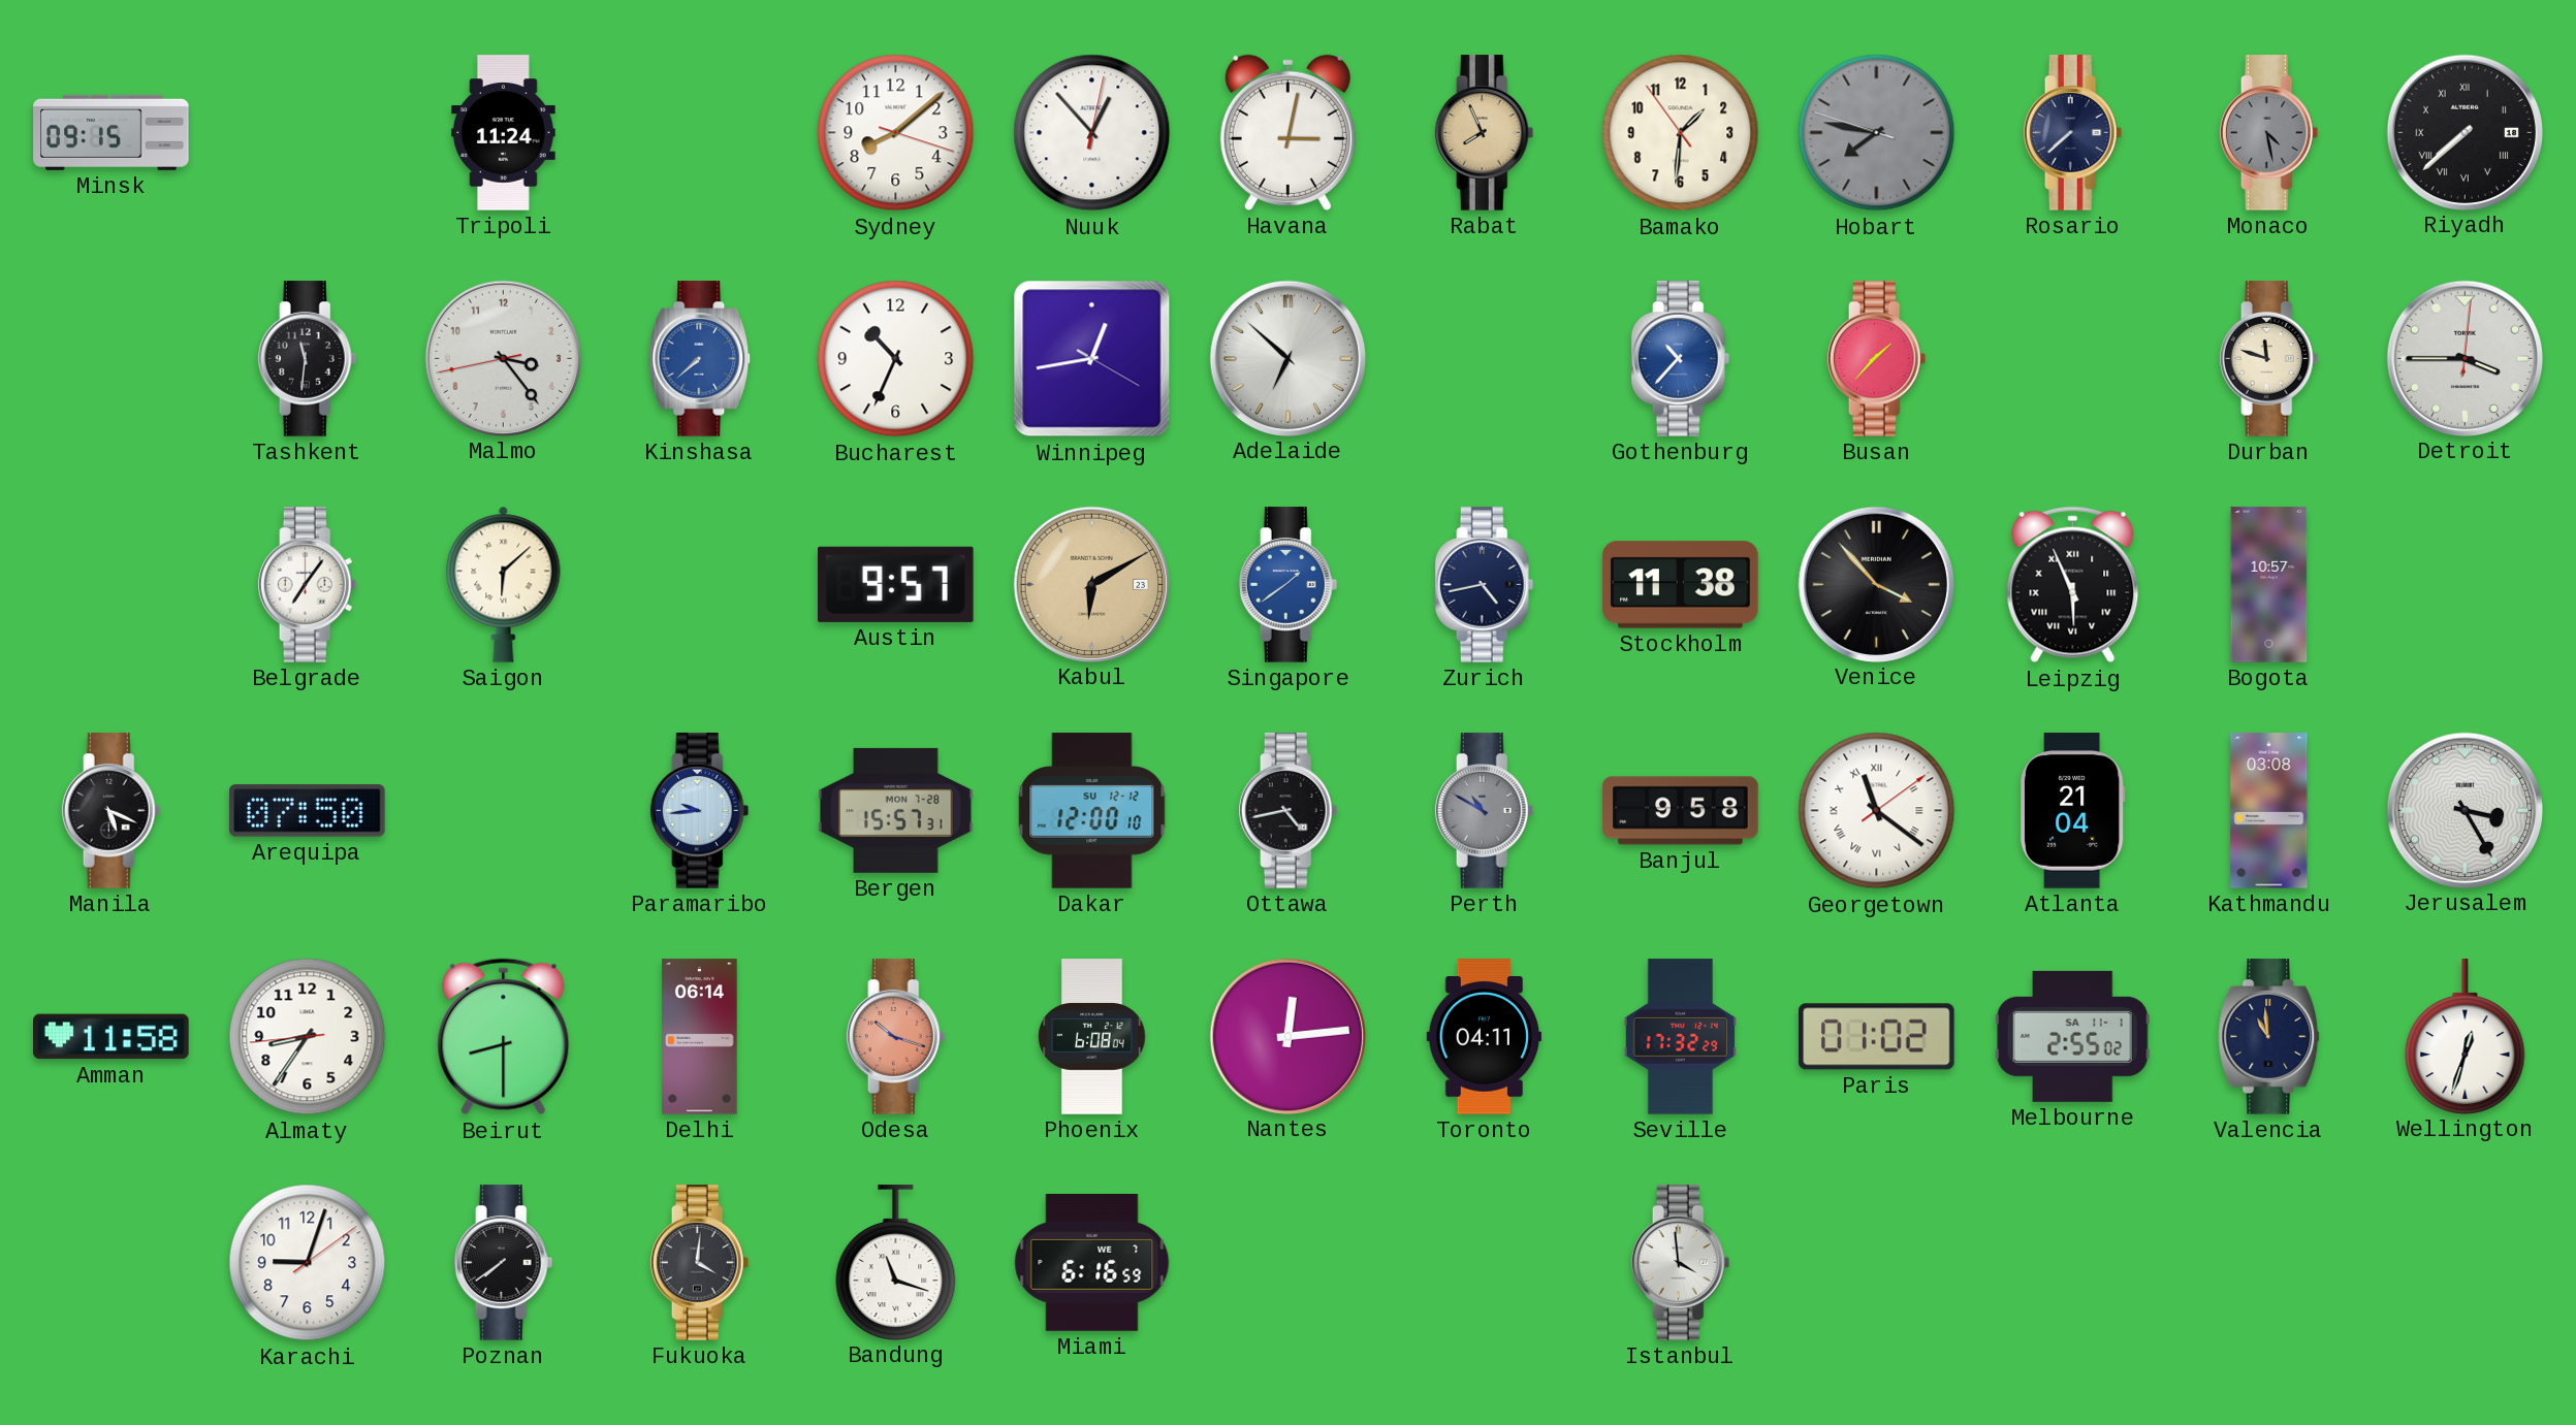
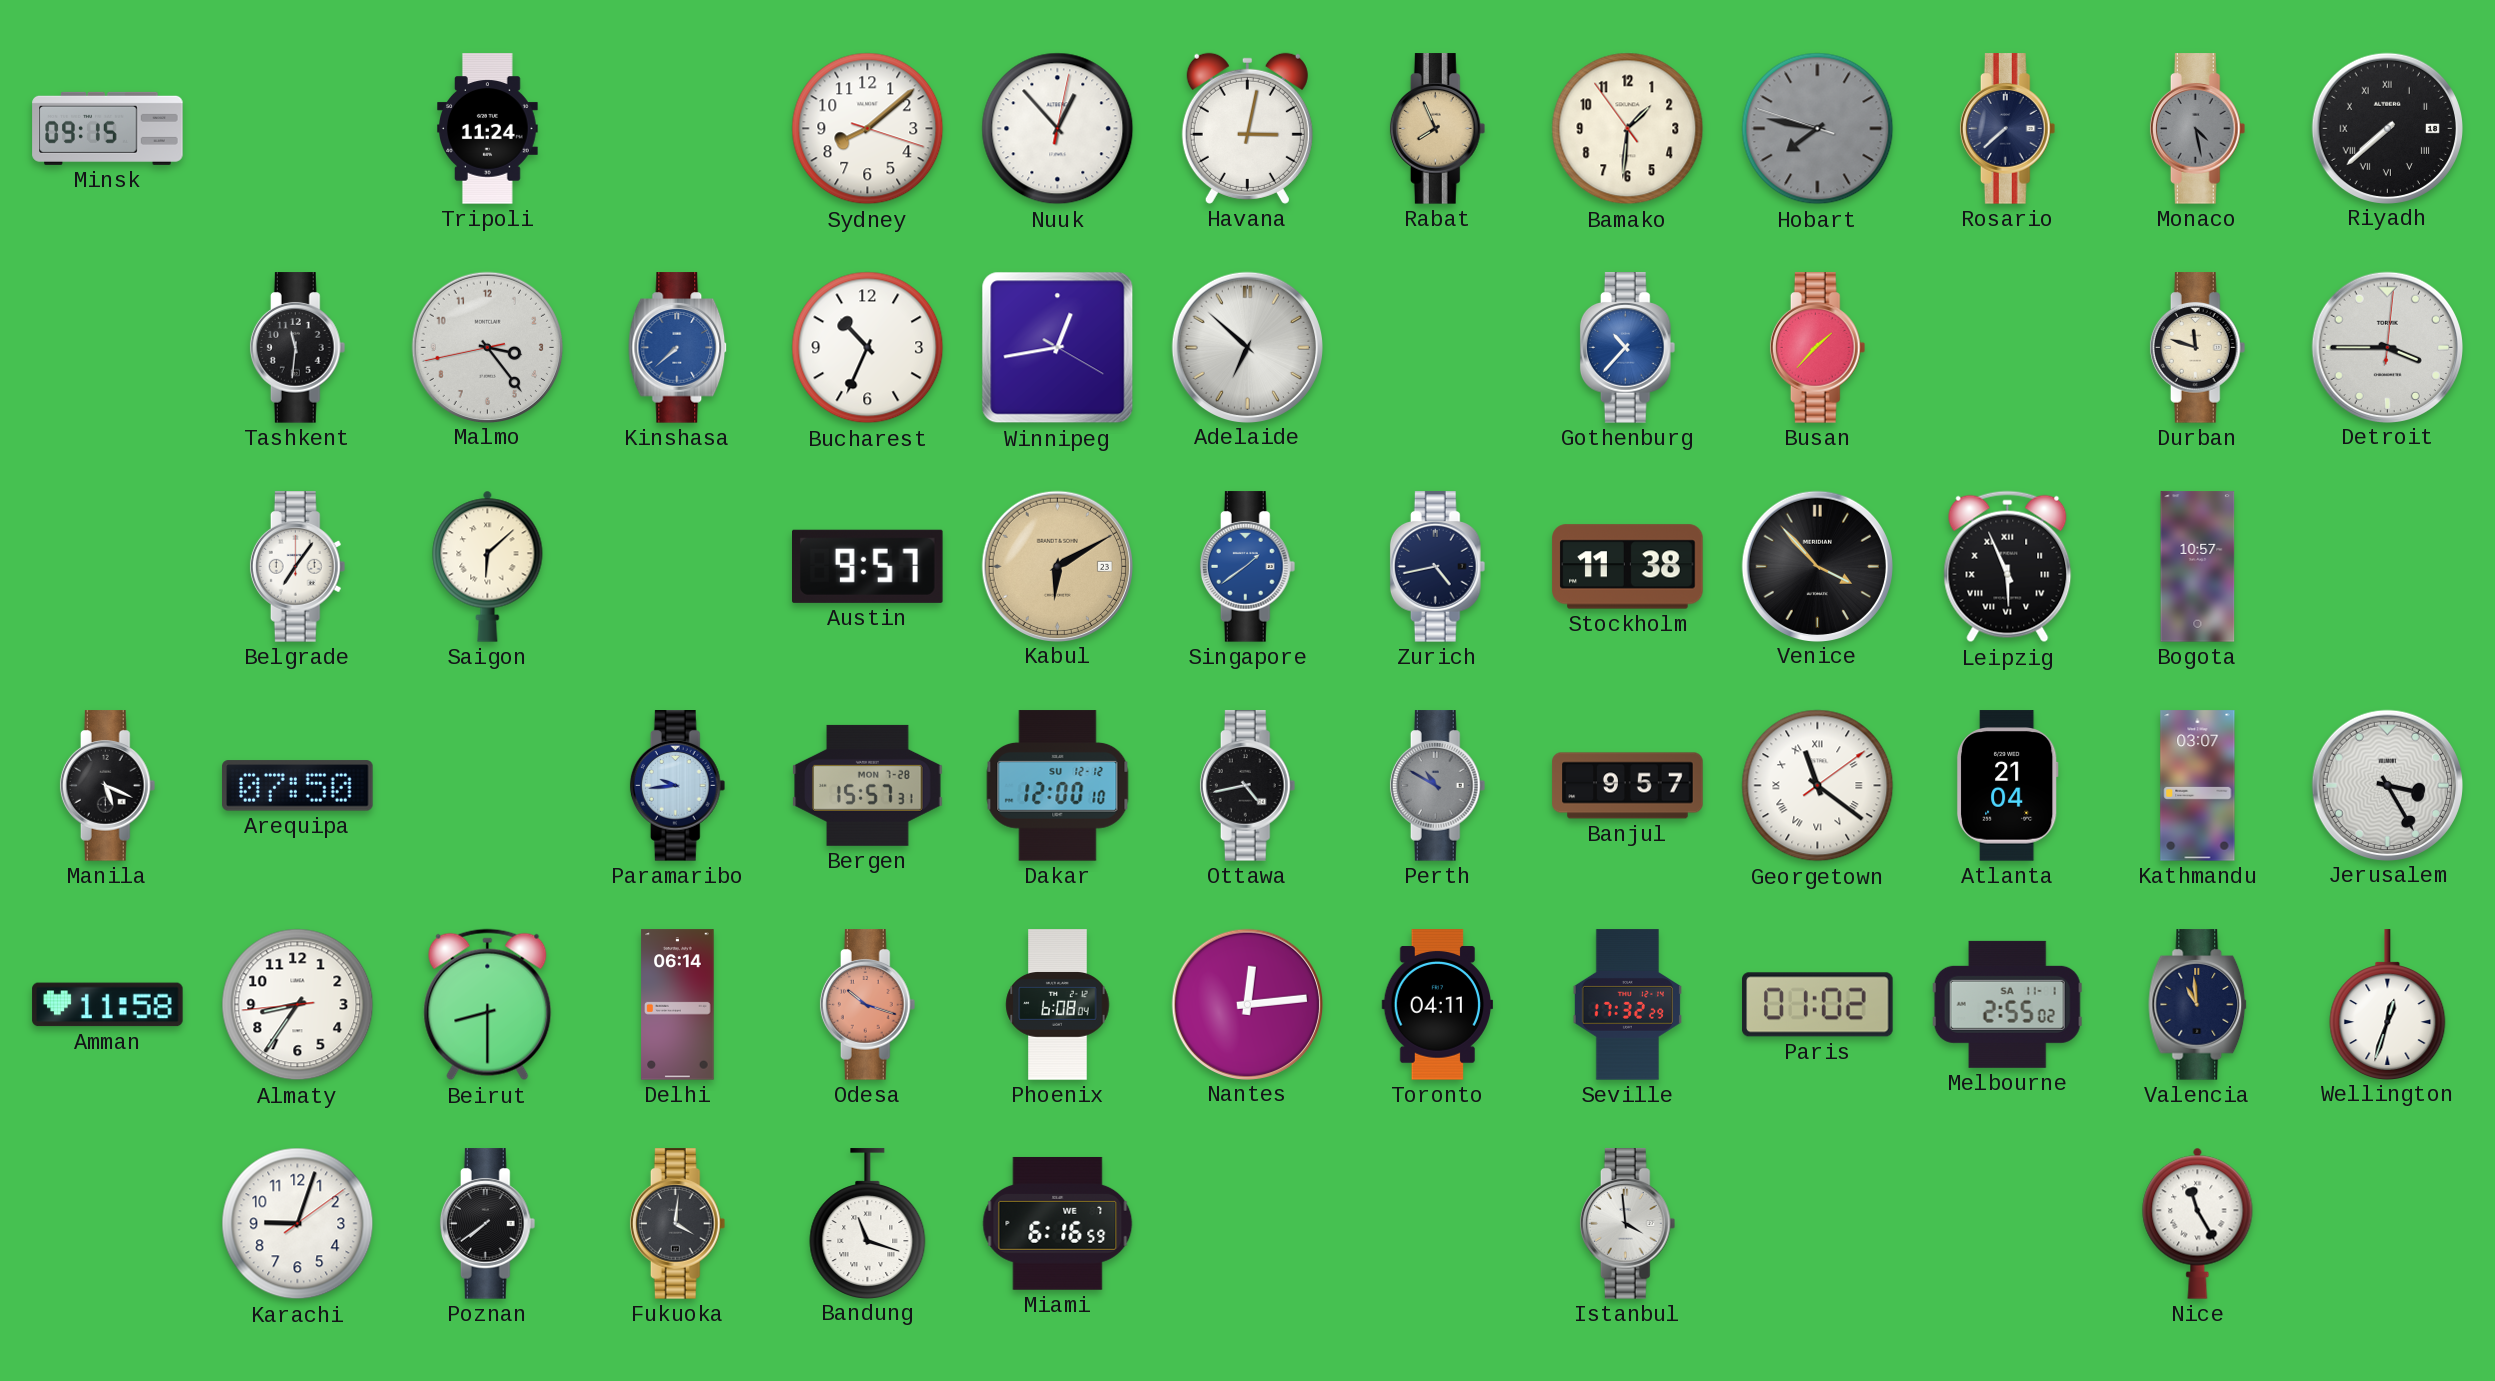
Banjul: 9:58 -> 9:57 (1628, 786)
Kathmandu: 03:08 -> 03:07 (2198, 786)
Nice: none -> 11:25 (2198, 1223)
